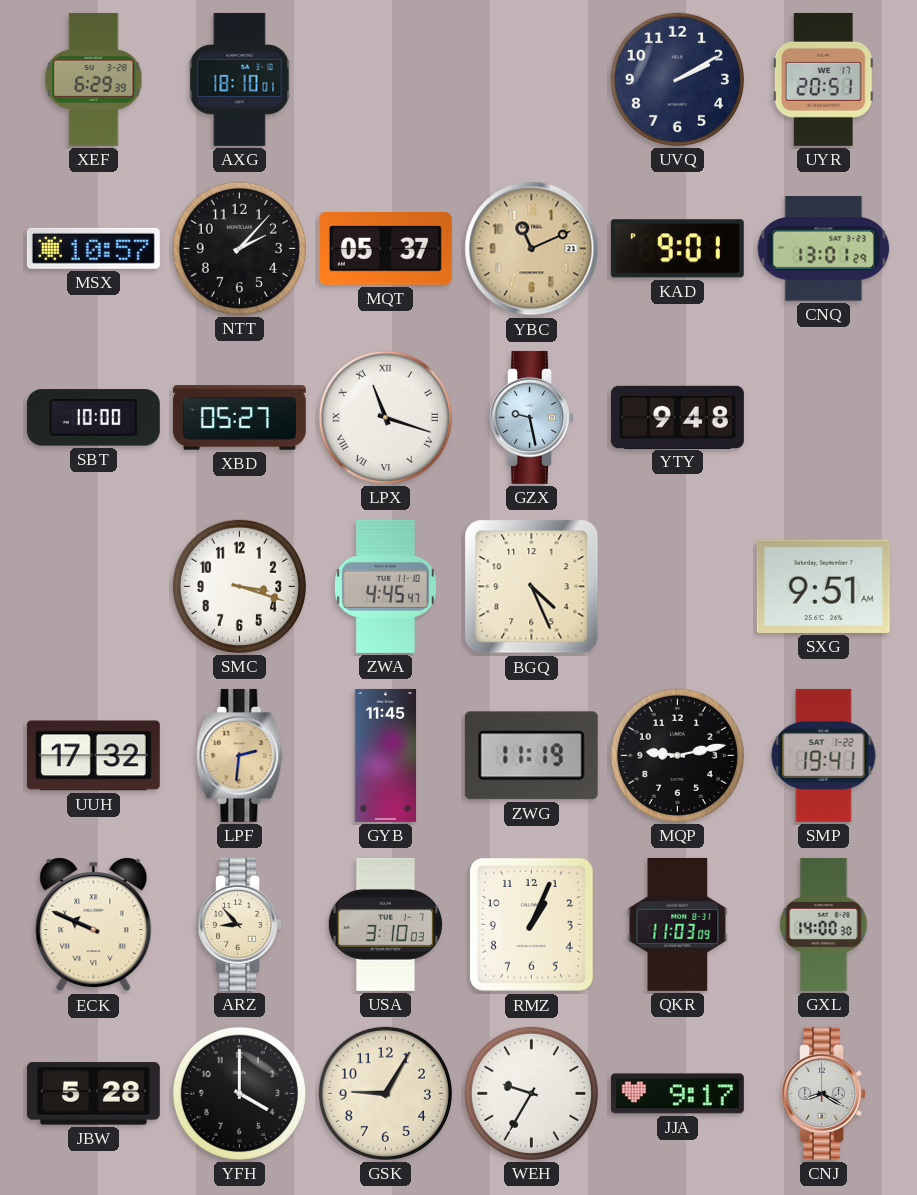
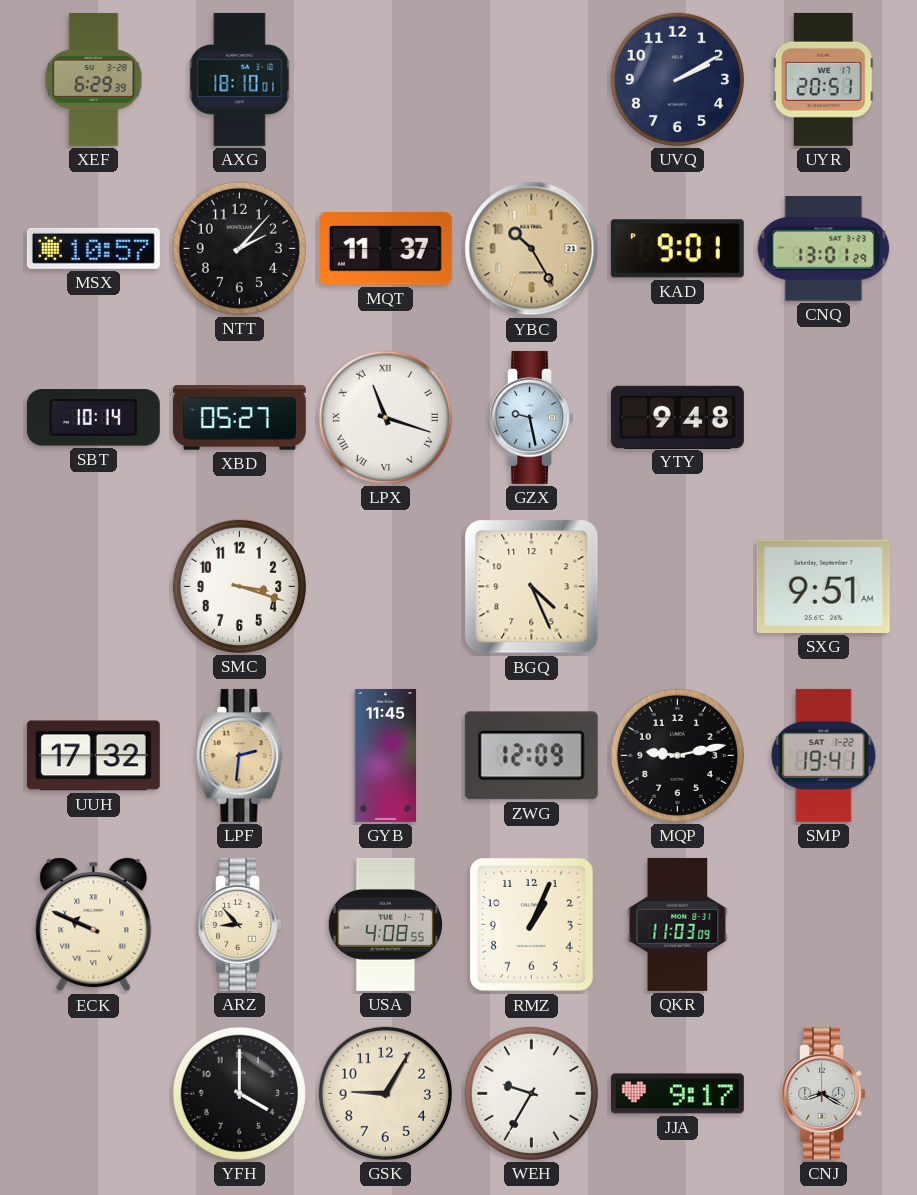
MQT: 05:37 -> 11:37 (385, 249)
YBC: 11:11 -> 10:25 (532, 249)
SBT: 10:00 -> 10:14 (93, 418)
ZWA: 4:45 -> none (385, 586)
ZWG: 11:19 -> 12:09 (531, 756)
USA: 3:10 -> 4:08 (385, 924)
GXL: 14:00 -> none (824, 924)
JBW: 5:28 -> none (93, 1094)
